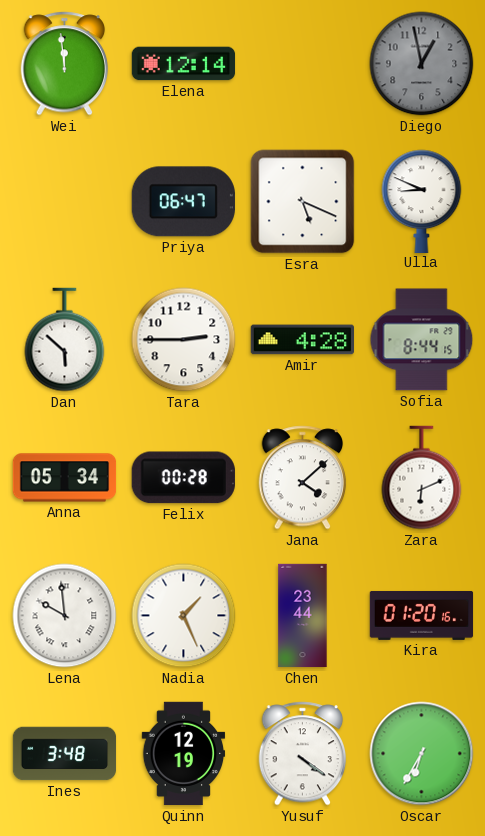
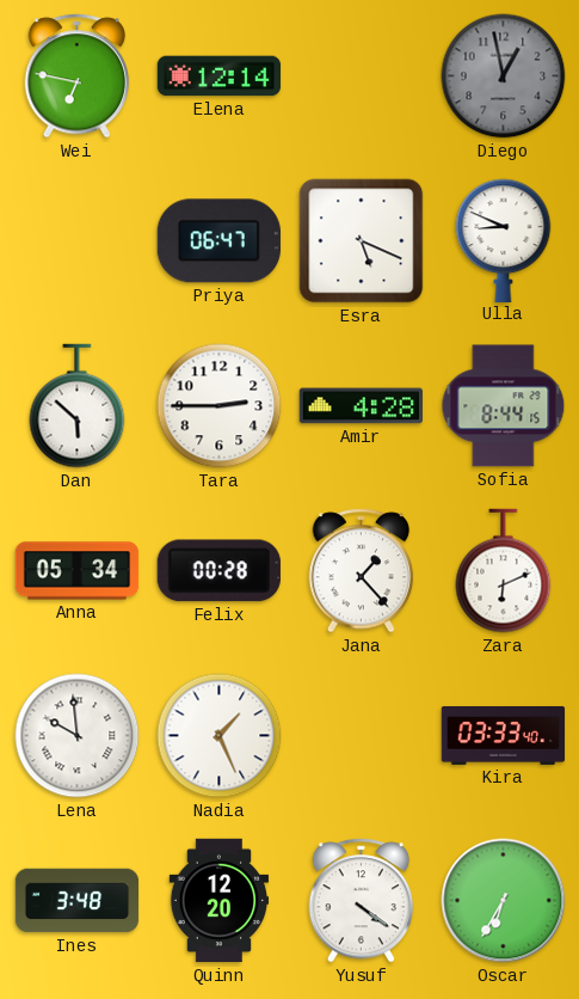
Wei: 11:59 -> 6:47 (78, 76)
Jana: 4:08 -> 1:23 (362, 571)
Chen: 23:44 -> none (303, 616)
Kira: 01:20 -> 03:33 (504, 735)
Quinn: 12:19 -> 12:20 (220, 901)
